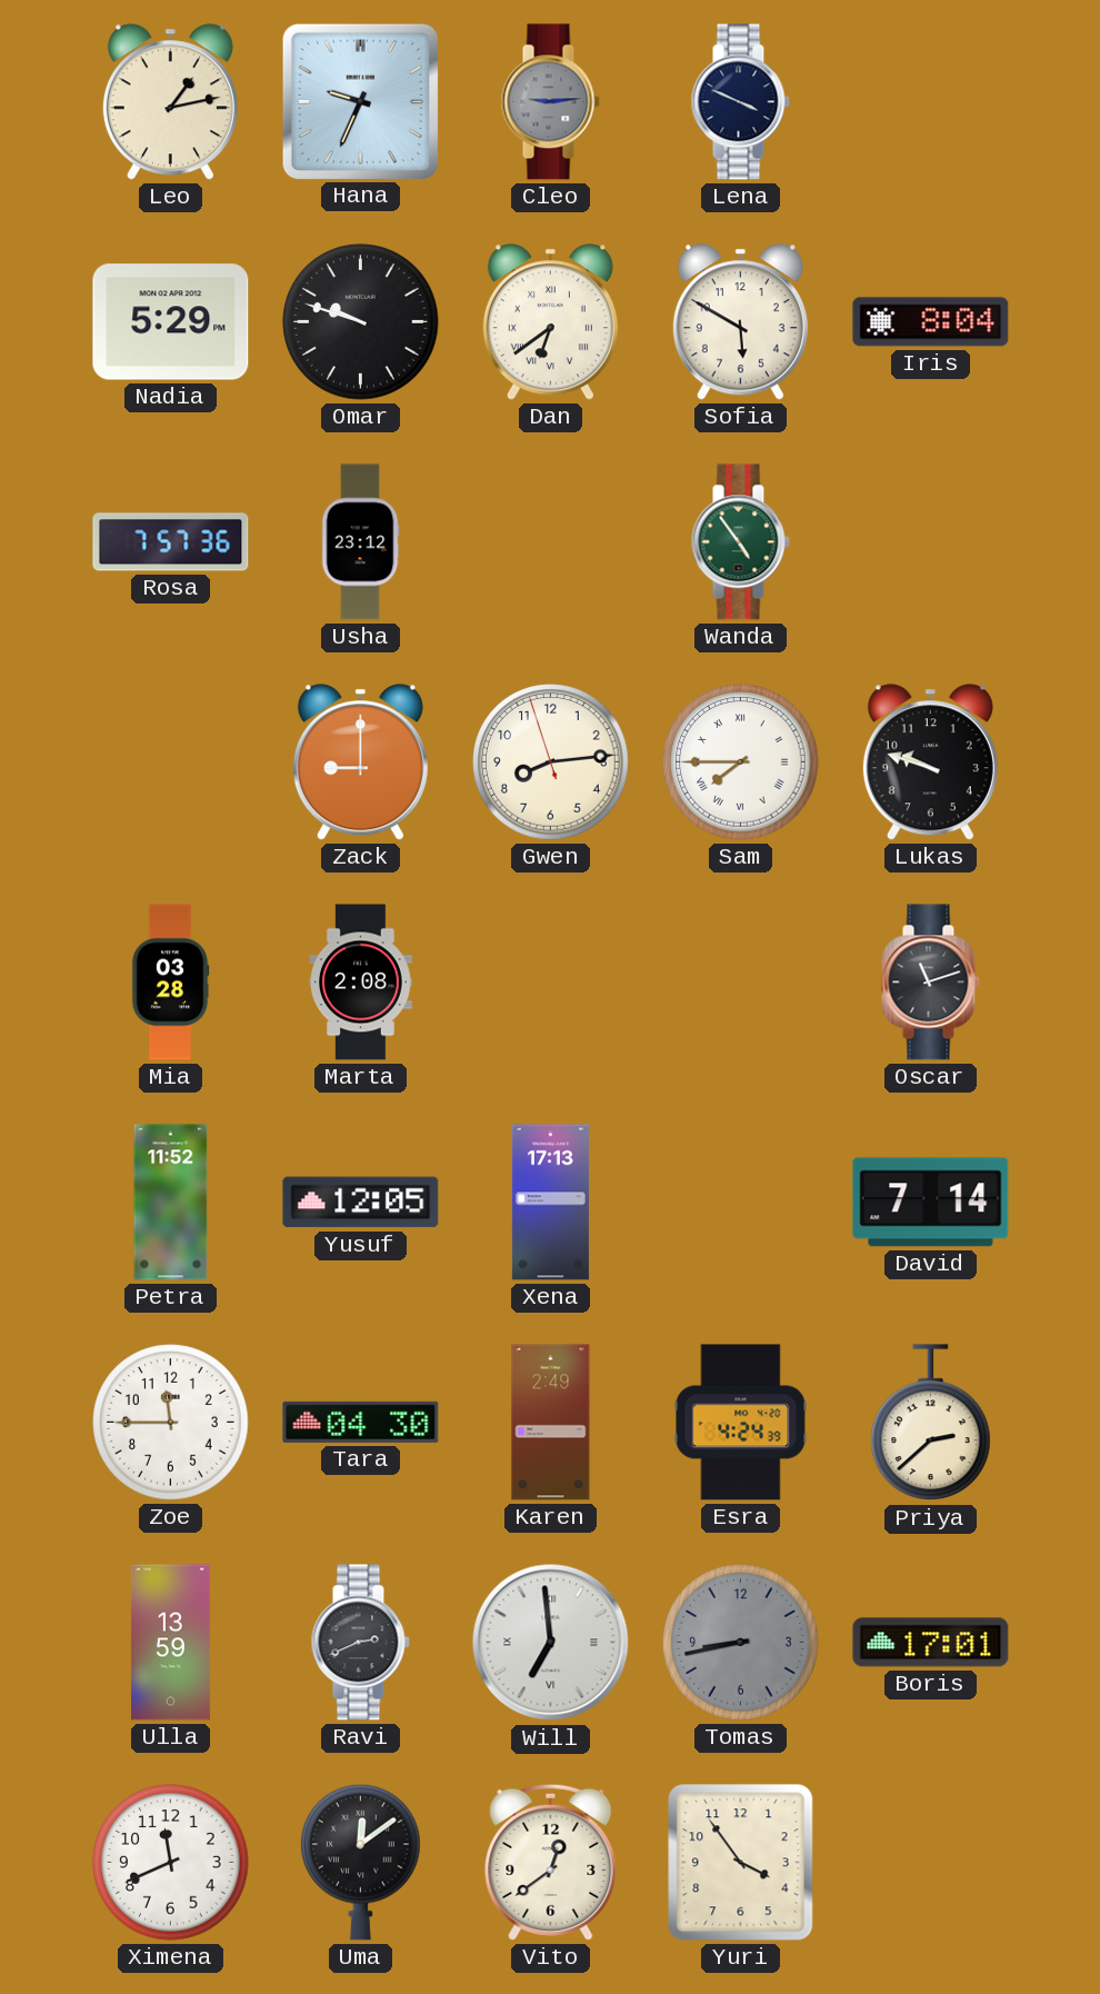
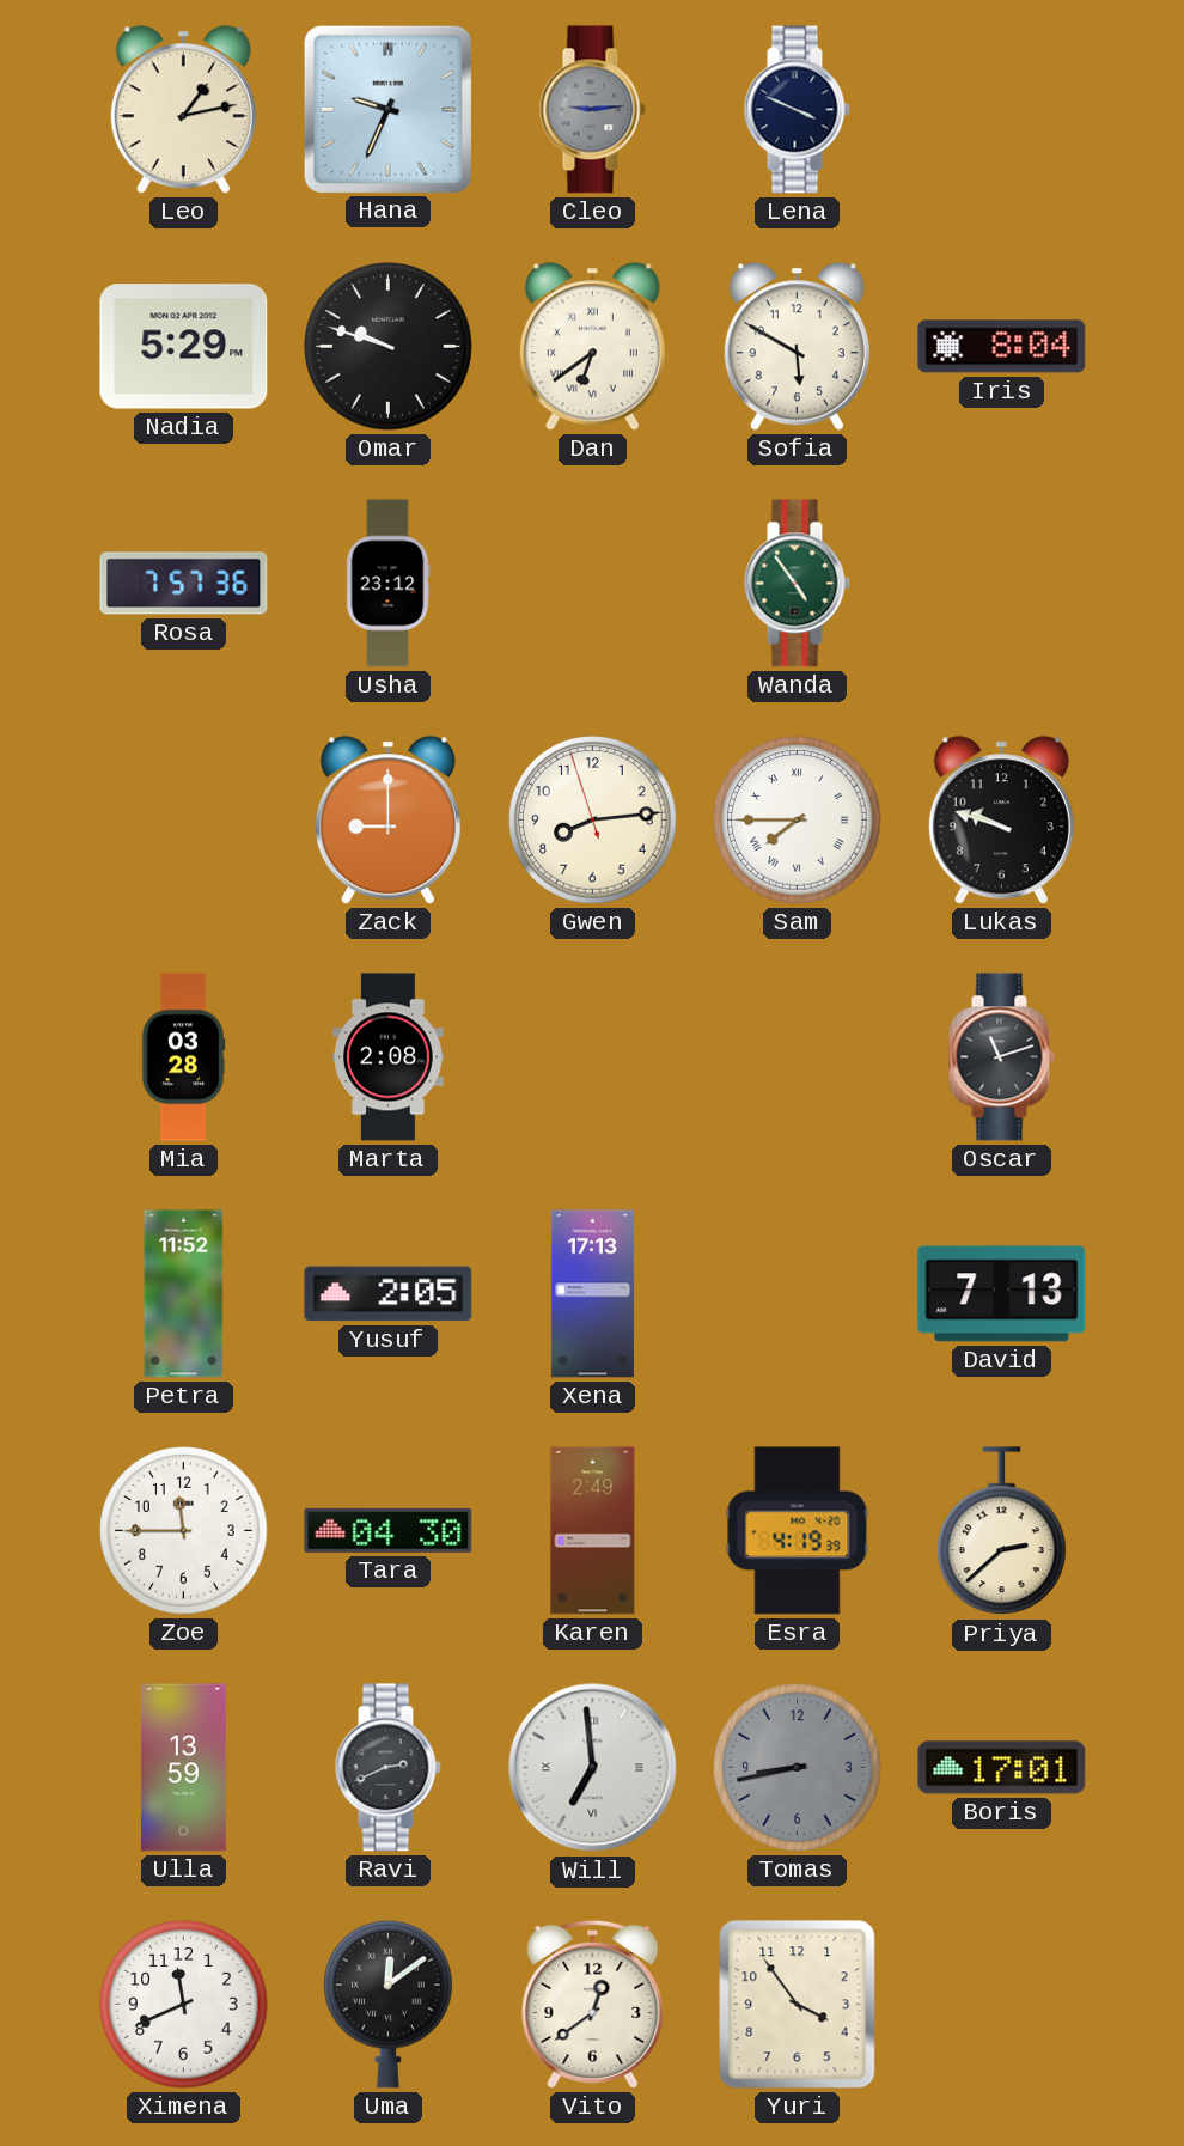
Yusuf: 12:05 -> 2:05 (389, 1294)
David: 7:14 -> 7:13 (1002, 1294)
Esra: 4:24 -> 4:19 (798, 1531)
